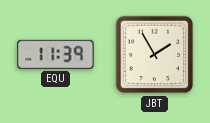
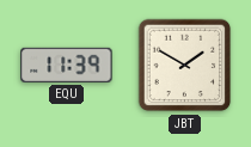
JBT: 1:55 -> 1:50 (185, 66)
